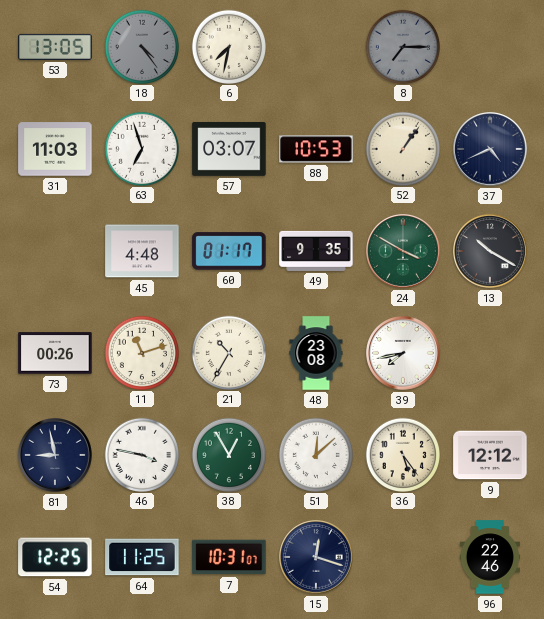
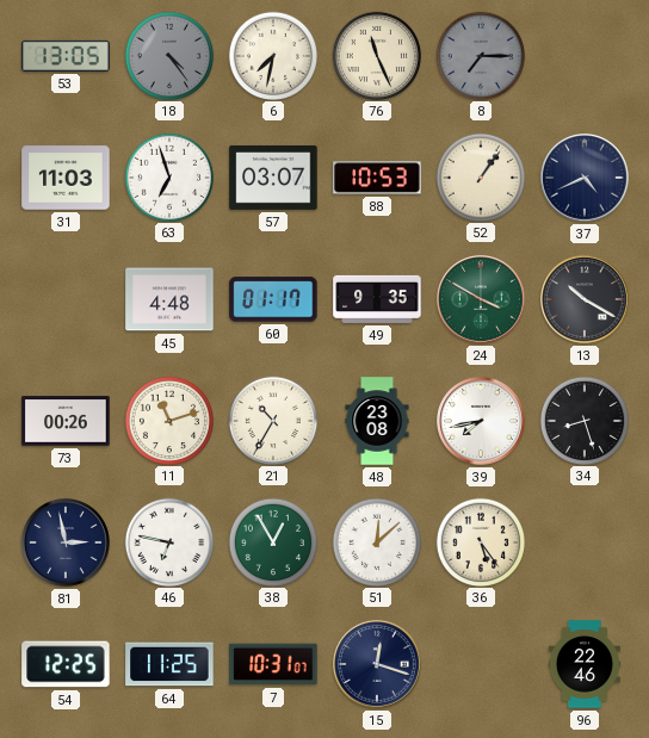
76: none -> 11:26 (376, 55)
34: none -> 8:27 (583, 420)
81: 8:58 -> 2:58 (67, 544)
46: 3:47 -> 6:47 (168, 541)
9: 12:12 -> none (490, 455)
